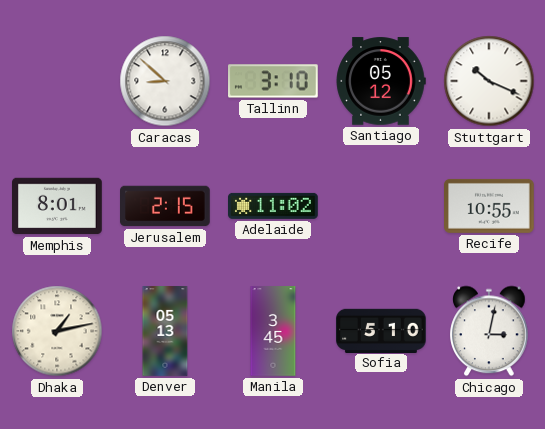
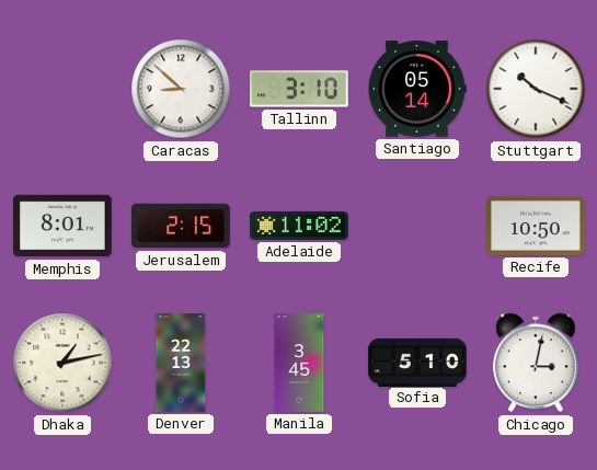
Santiago: 05:12 -> 05:14 (417, 89)
Recife: 10:55 -> 10:50 (537, 226)
Denver: 05:13 -> 22:13 (181, 363)
